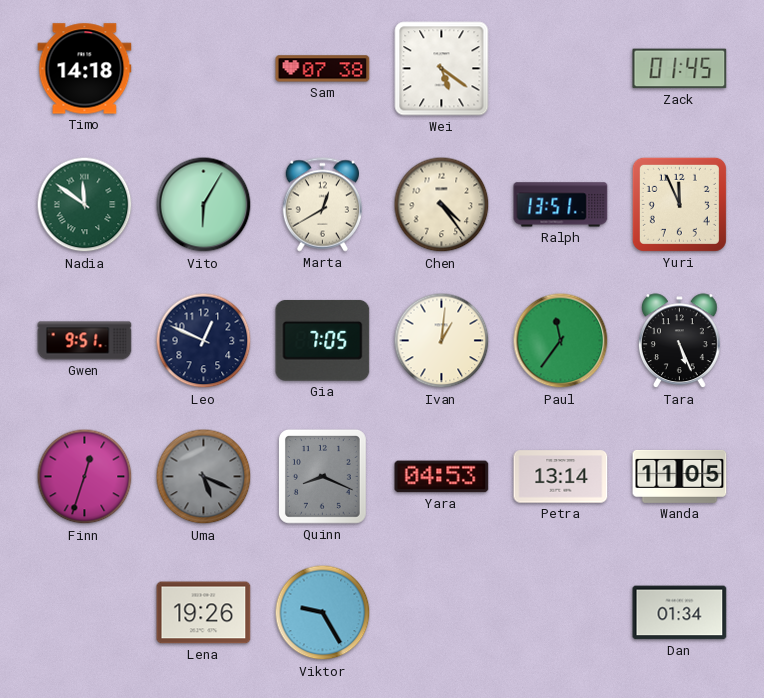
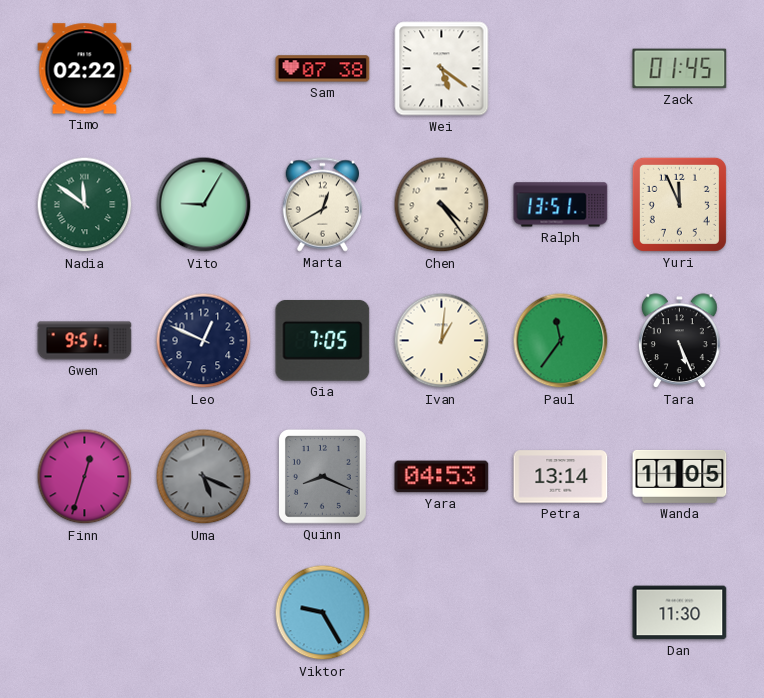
Timo: 14:18 -> 02:22 (85, 69)
Vito: 6:05 -> 9:05 (204, 205)
Lena: 19:26 -> none (204, 613)
Dan: 01:34 -> 11:30 (680, 613)
